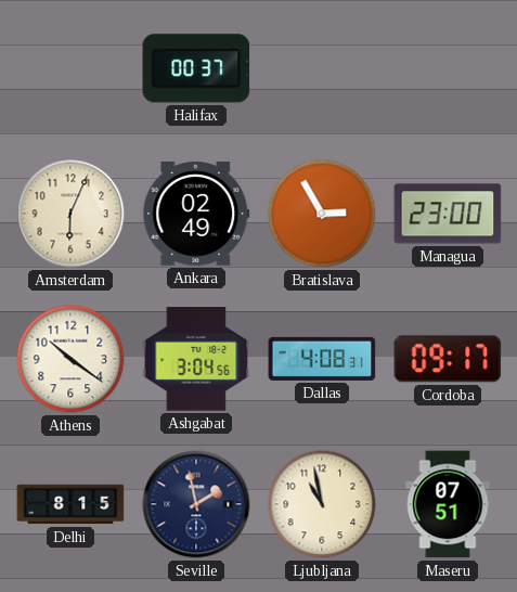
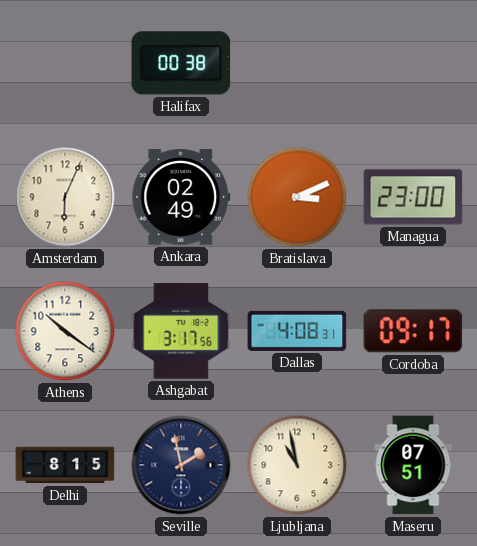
Halifax: 00:37 -> 00:38 (181, 63)
Bratislava: 2:55 -> 3:11 (297, 197)
Ashgabat: 3:04 -> 3:17 (181, 331)
